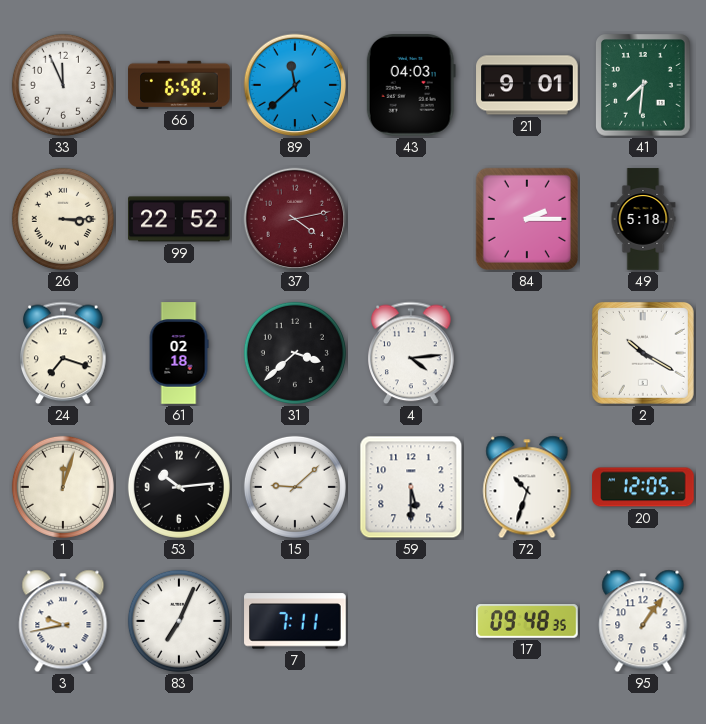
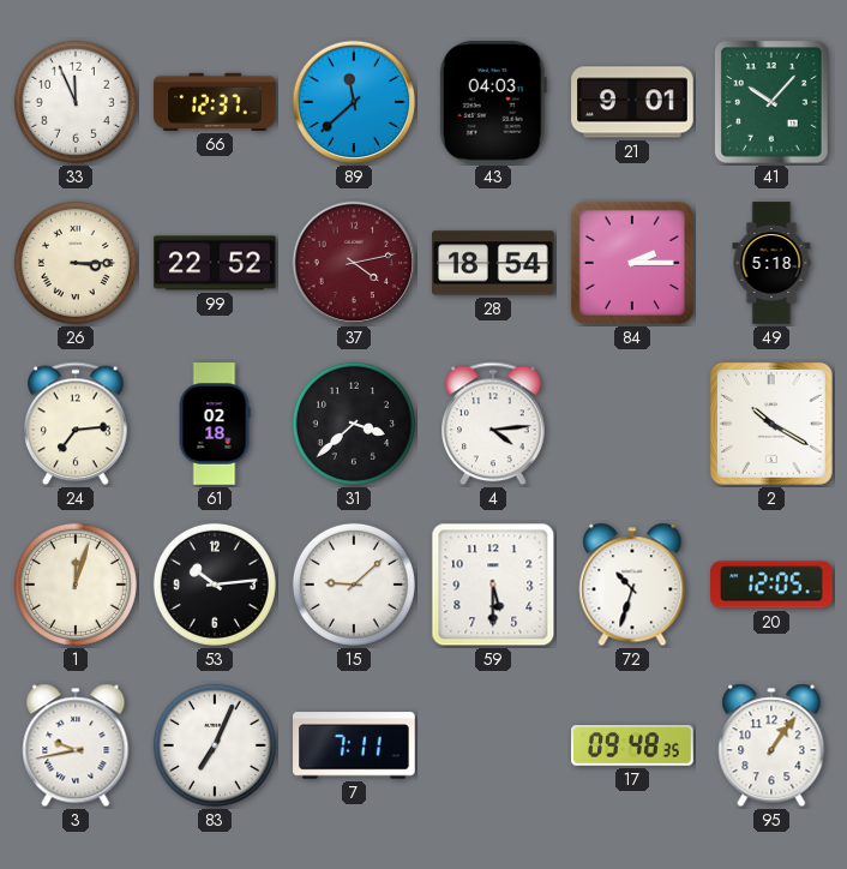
66: 6:58 -> 12:37 (215, 102)
41: 7:31 -> 10:07 (773, 103)
28: none -> 18:54 (493, 263)
24: 7:18 -> 7:14 (76, 424)
